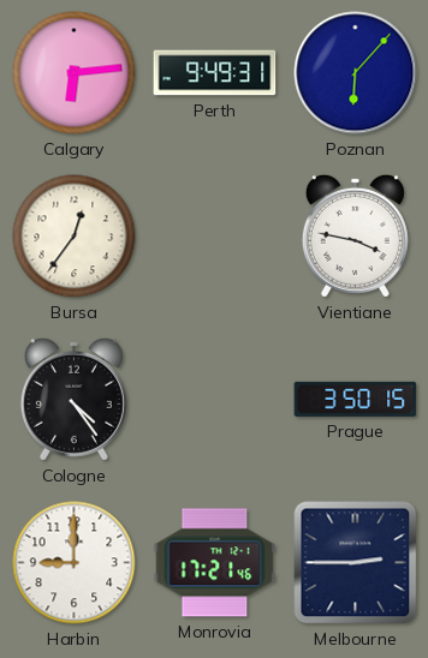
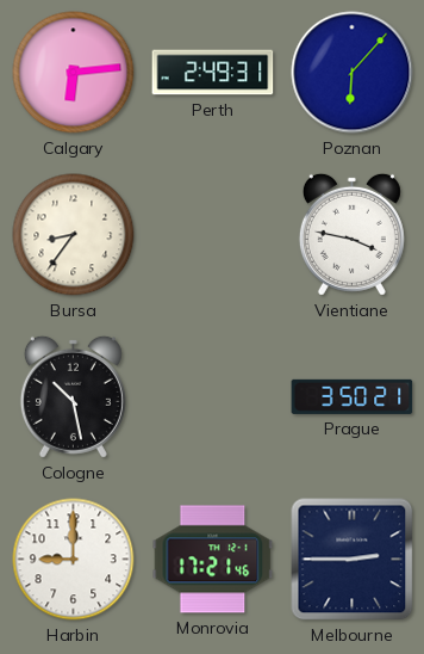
Perth: 9:49 -> 2:49 (213, 73)
Bursa: 12:36 -> 8:36 (74, 235)
Cologne: 4:24 -> 10:28 (73, 396)
Prague: 3:50:15 -> 3:50:21 (353, 396)
